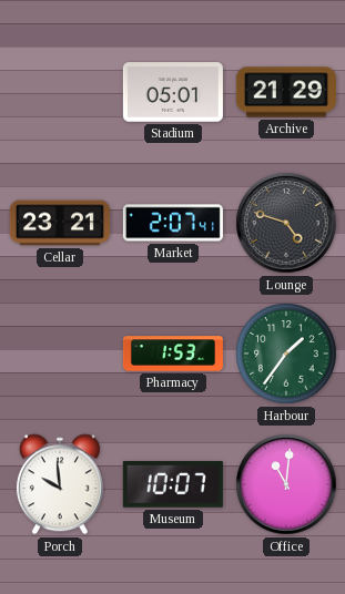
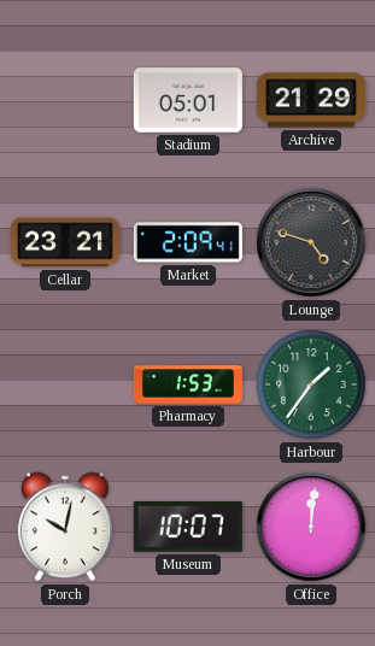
Market: 2:07 -> 2:09 (188, 242)
Porch: 9:59 -> 10:02 (65, 527)
Office: 11:01 -> 12:01 (311, 527)
